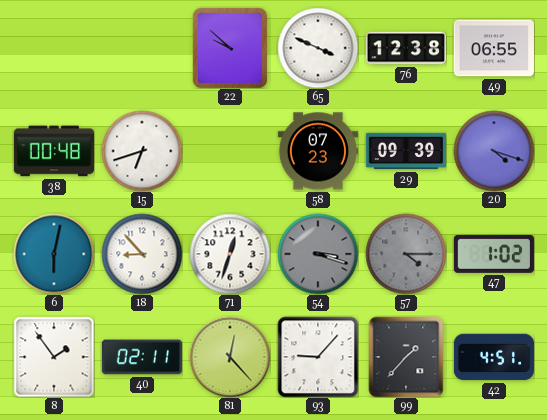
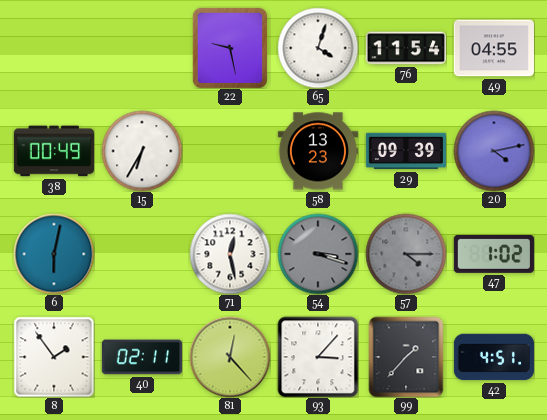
22: 9:52 -> 9:28 (230, 48)
65: 3:49 -> 4:03 (318, 48)
76: 12:38 -> 11:54 (405, 48)
49: 06:55 -> 04:55 (494, 48)
38: 00:48 -> 00:49 (54, 151)
15: 6:42 -> 6:35 (142, 151)
58: 07:23 -> 13:23 (318, 151)
20: 4:18 -> 4:13 (494, 151)
18: 8:53 -> none (142, 254)
71: 12:33 -> 12:28 (230, 254)
93: 9:07 -> 3:07 (318, 357)
